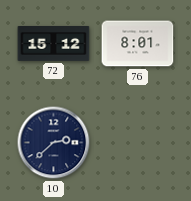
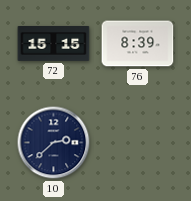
72: 15:12 -> 15:15 (54, 44)
76: 8:01 -> 8:39 (138, 44)
